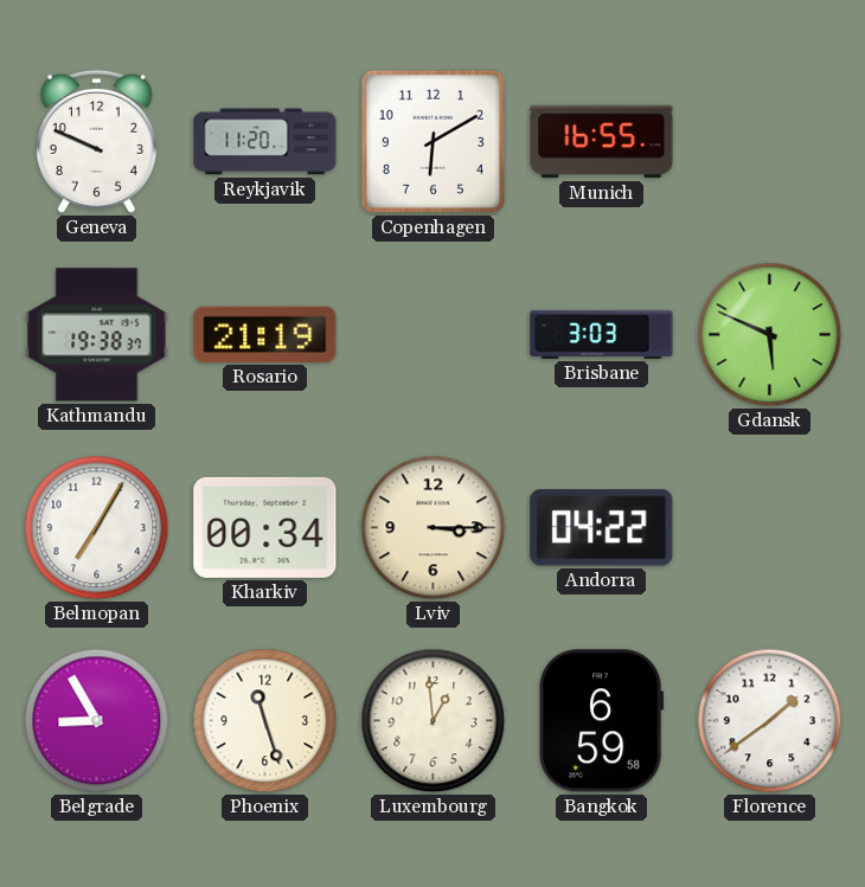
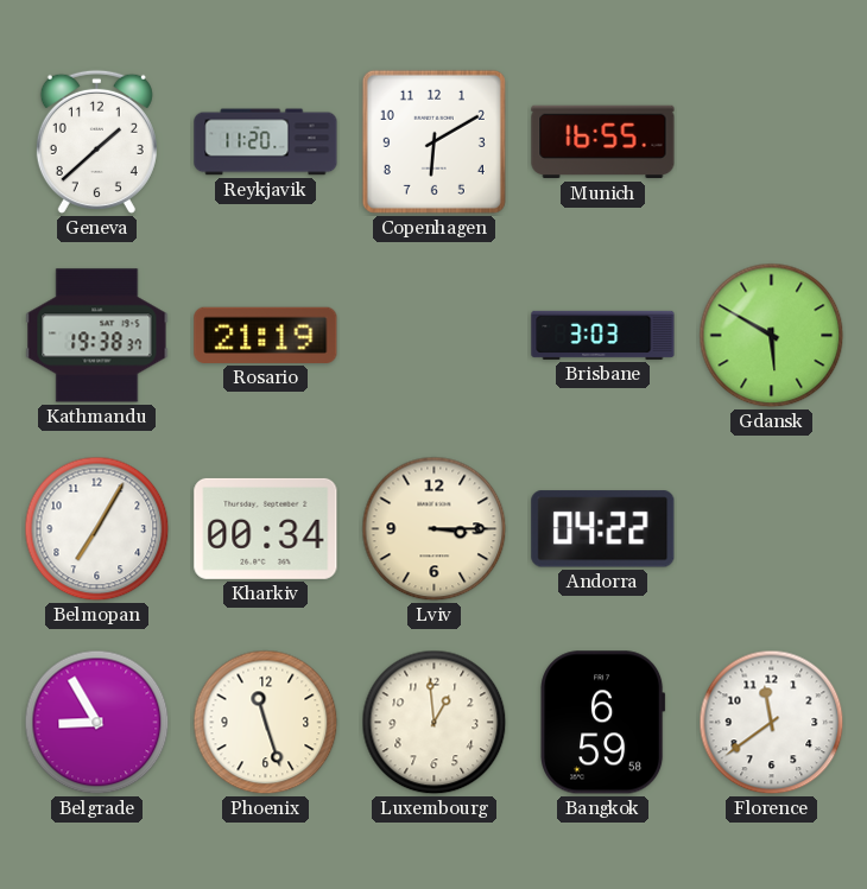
Geneva: 9:49 -> 1:38 (96, 141)
Gdansk: 5:49 -> 5:50 (772, 336)
Florence: 1:39 -> 11:39 (772, 723)
